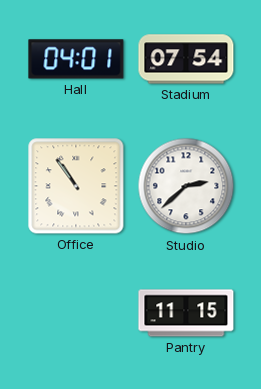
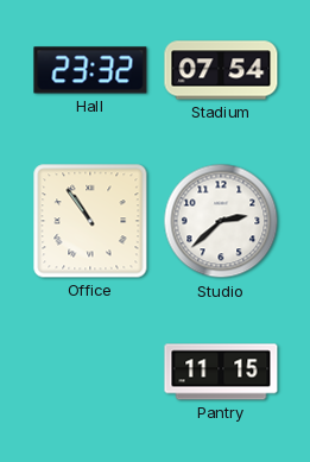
Hall: 04:01 -> 23:32 (90, 70)
